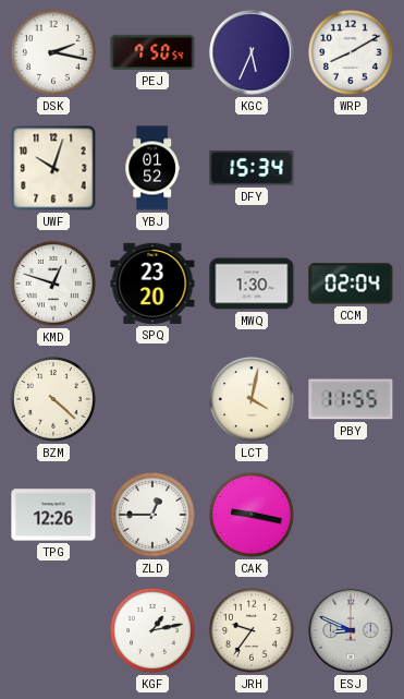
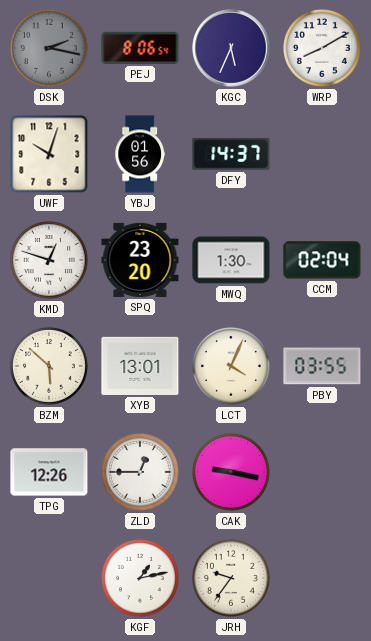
DSK dial: white -> grey (49, 48)
PEJ: 7:50 -> 8:06 (140, 48)
YBJ: 01:52 -> 01:56 (139, 154)
DFY: 15:34 -> 14:37 (231, 154)
BZM: 4:22 -> 5:52 (49, 366)
XYB: none -> 13:01 (140, 366)
LCT: 4:02 -> 4:04 (231, 366)
PBY: 11:55 -> 03:55 (322, 366)
ESJ: 8:49 -> none (351, 630)
